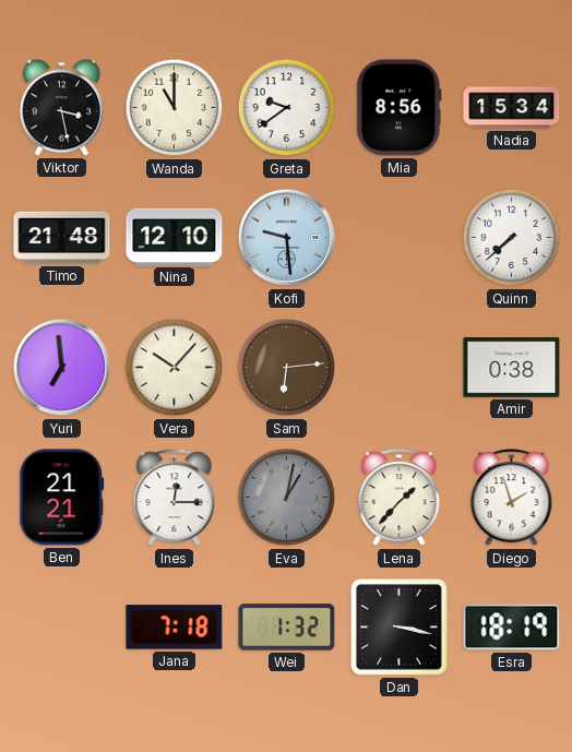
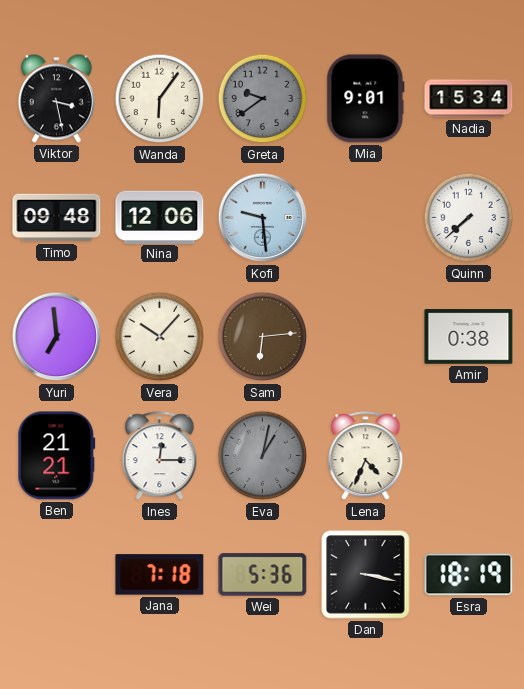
Wanda: 11:00 -> 6:06 (160, 99)
Greta dial: white -> grey (263, 99)
Mia: 8:56 -> 9:01 (366, 99)
Timo: 21:48 -> 09:48 (57, 218)
Nina: 12:10 -> 12:06 (160, 217)
Lena: 1:37 -> 4:34 (366, 456)
Diego: 1:57 -> none (512, 498)
Wei: 1:32 -> 5:36 (263, 575)
